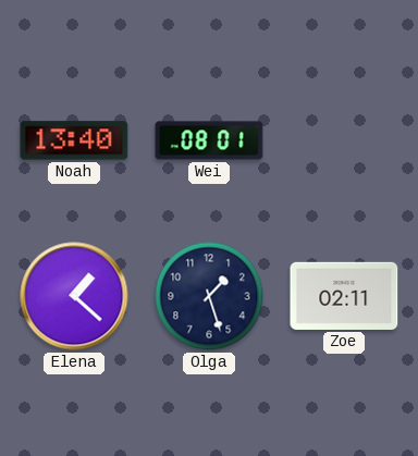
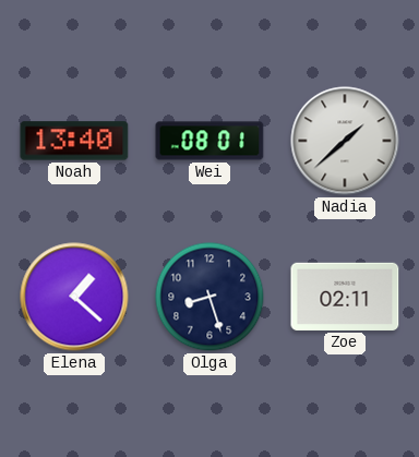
Nadia: none -> 1:38 (345, 141)
Olga: 1:27 -> 8:27 (209, 297)
